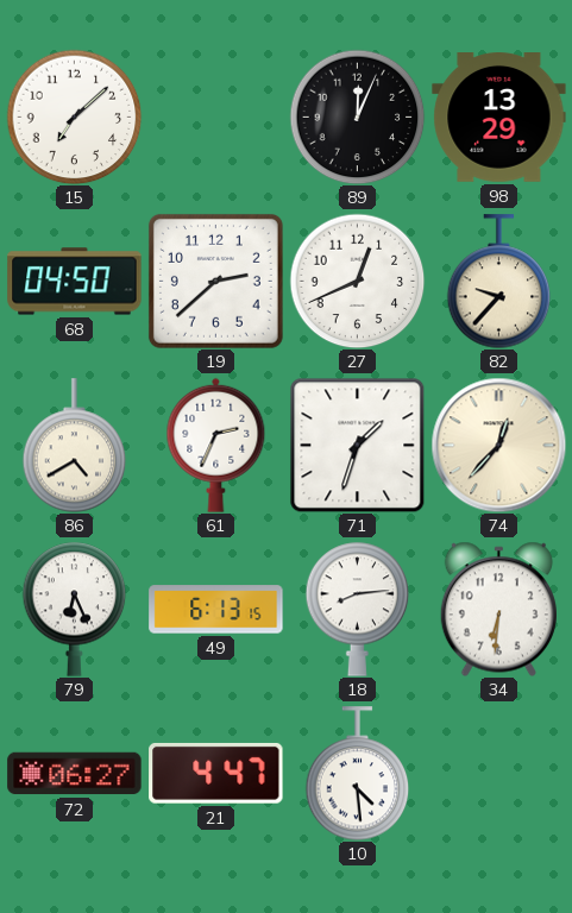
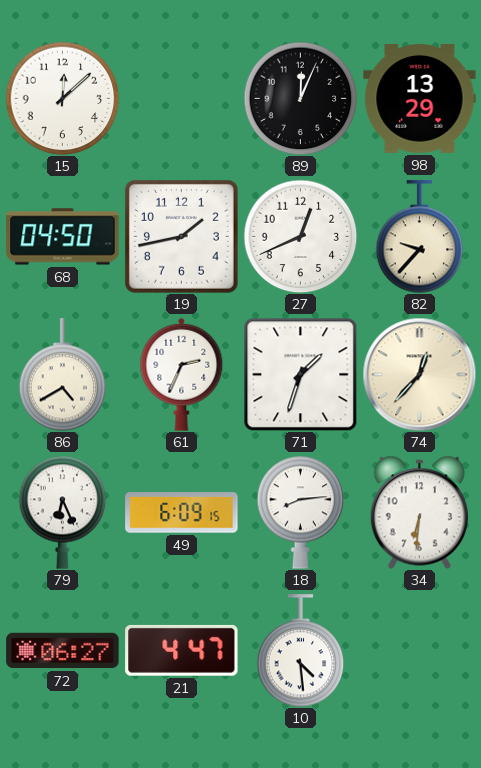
15: 7:08 -> 12:08 (62, 98)
19: 2:38 -> 1:43 (181, 236)
49: 6:13 -> 6:09 (182, 513)
